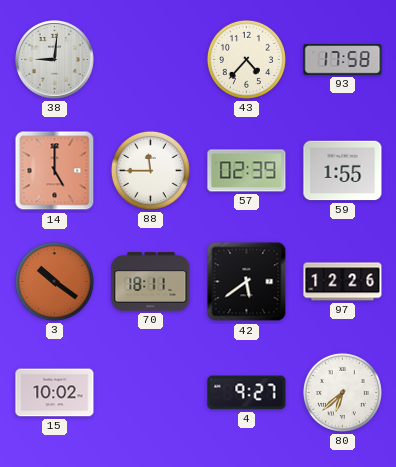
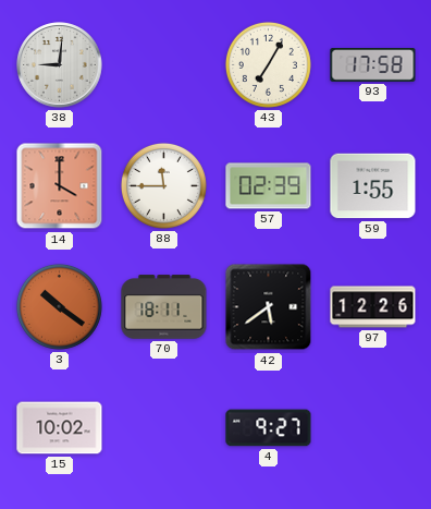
43: 4:37 -> 7:05 (268, 64)
14: 5:00 -> 4:00 (60, 186)
80: 6:38 -> none (342, 392)
